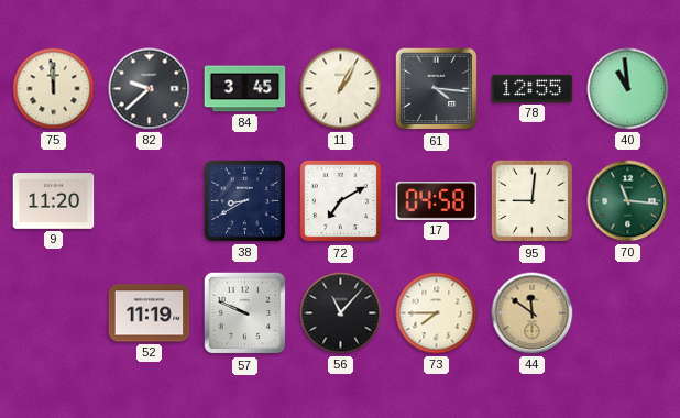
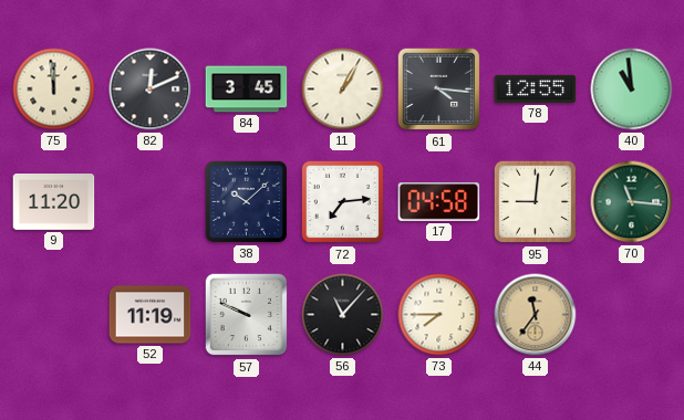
82: 9:38 -> 12:11 (151, 90)
38: 8:40 -> 10:08 (247, 202)
72: 7:10 -> 7:14 (343, 202)
44: 11:51 -> 11:36 (536, 315)
